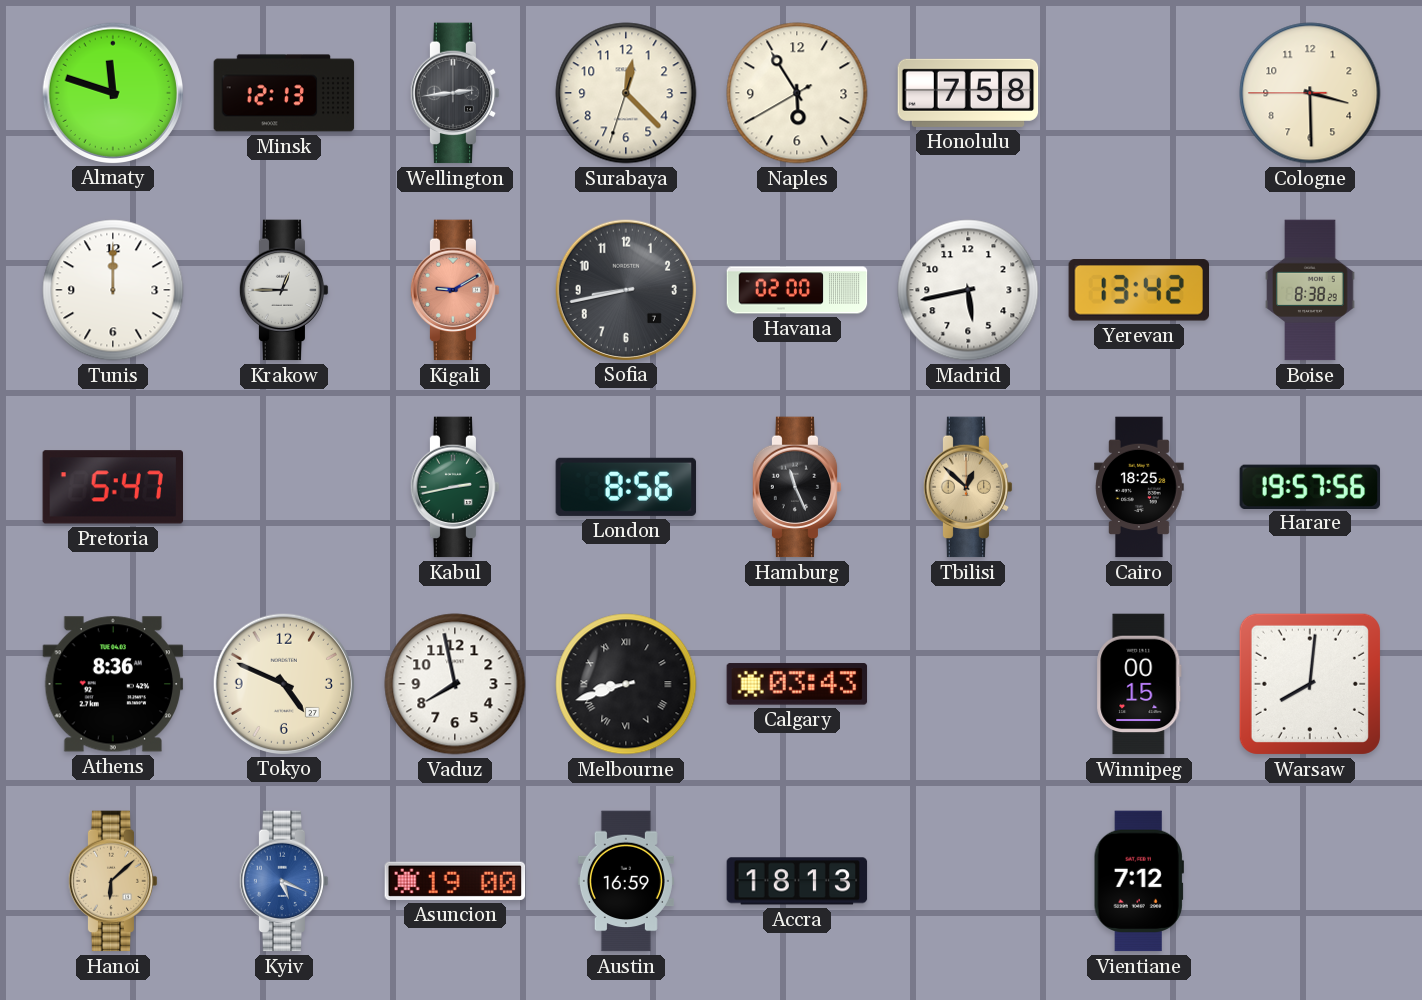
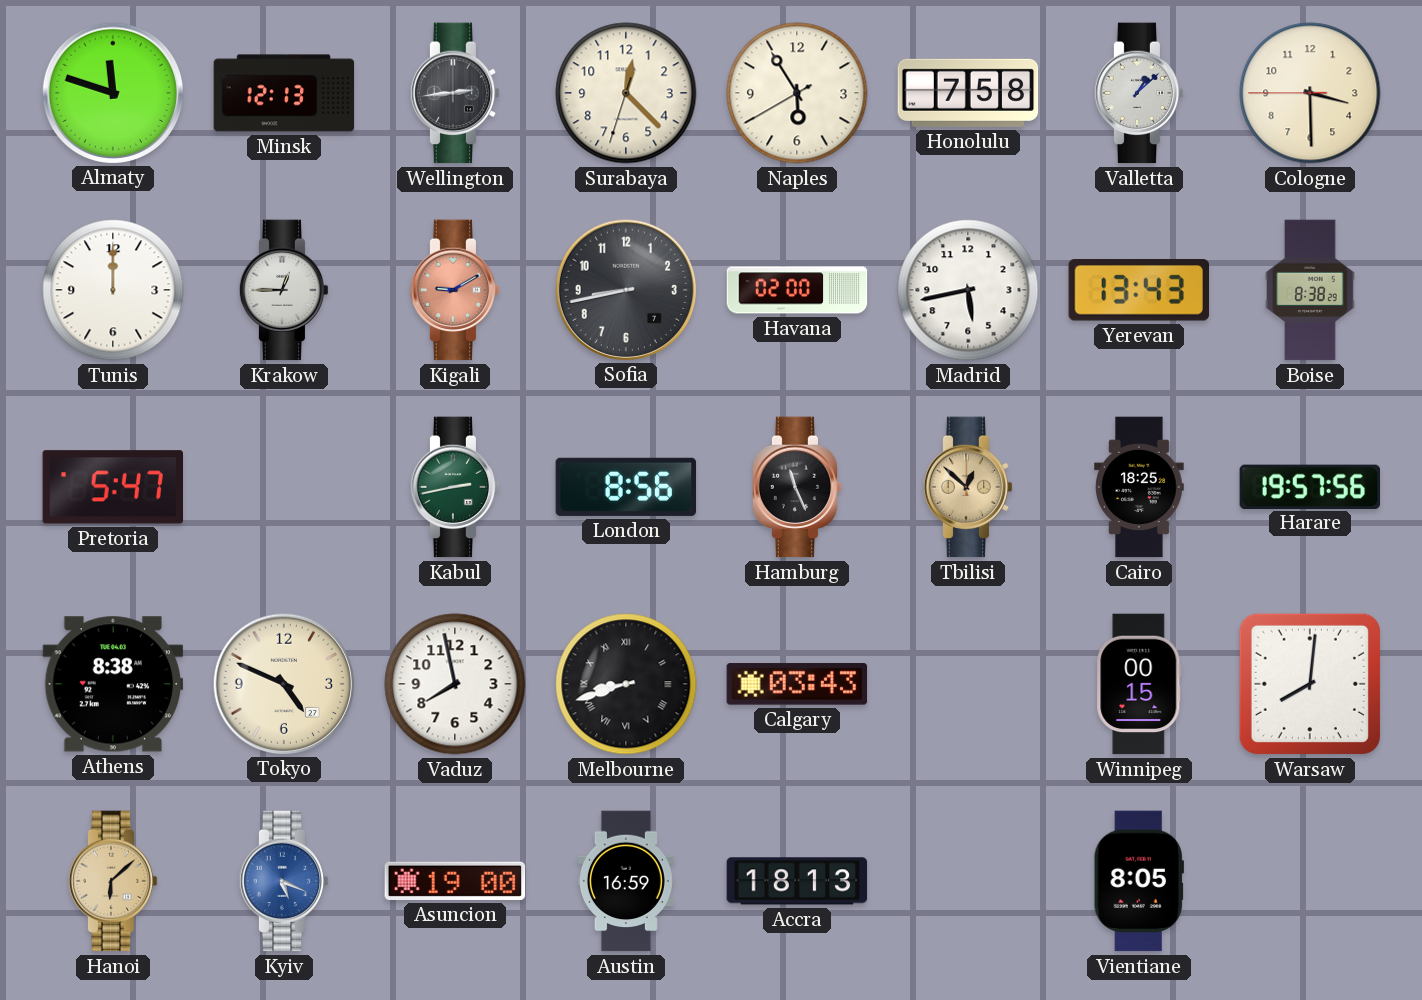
Valletta: none -> 1:08 (1139, 93)
Yerevan: 13:42 -> 13:43 (1138, 290)
Athens: 8:36 -> 8:38 (113, 684)
Vientiane: 7:12 -> 8:05 (1139, 881)
